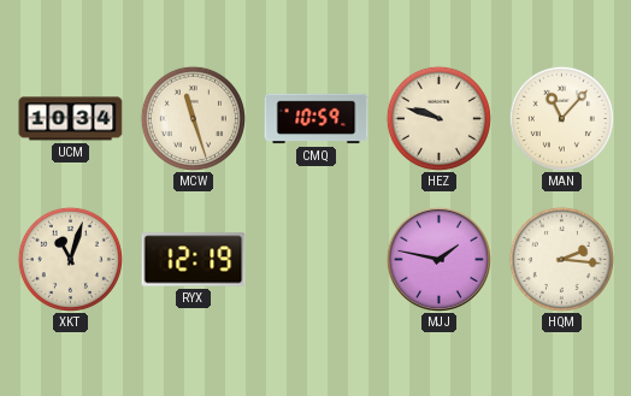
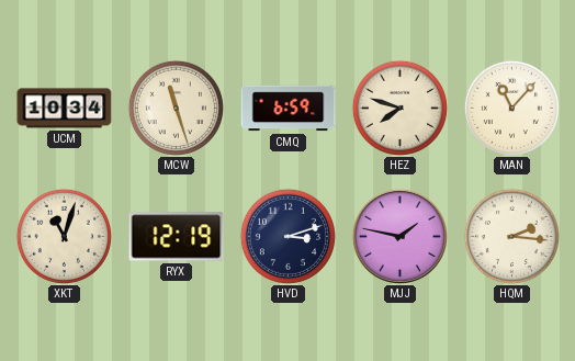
CMQ: 10:59 -> 6:59 (289, 109)
HEZ: 9:48 -> 7:48 (399, 108)
HVD: none -> 3:12 (287, 236)
